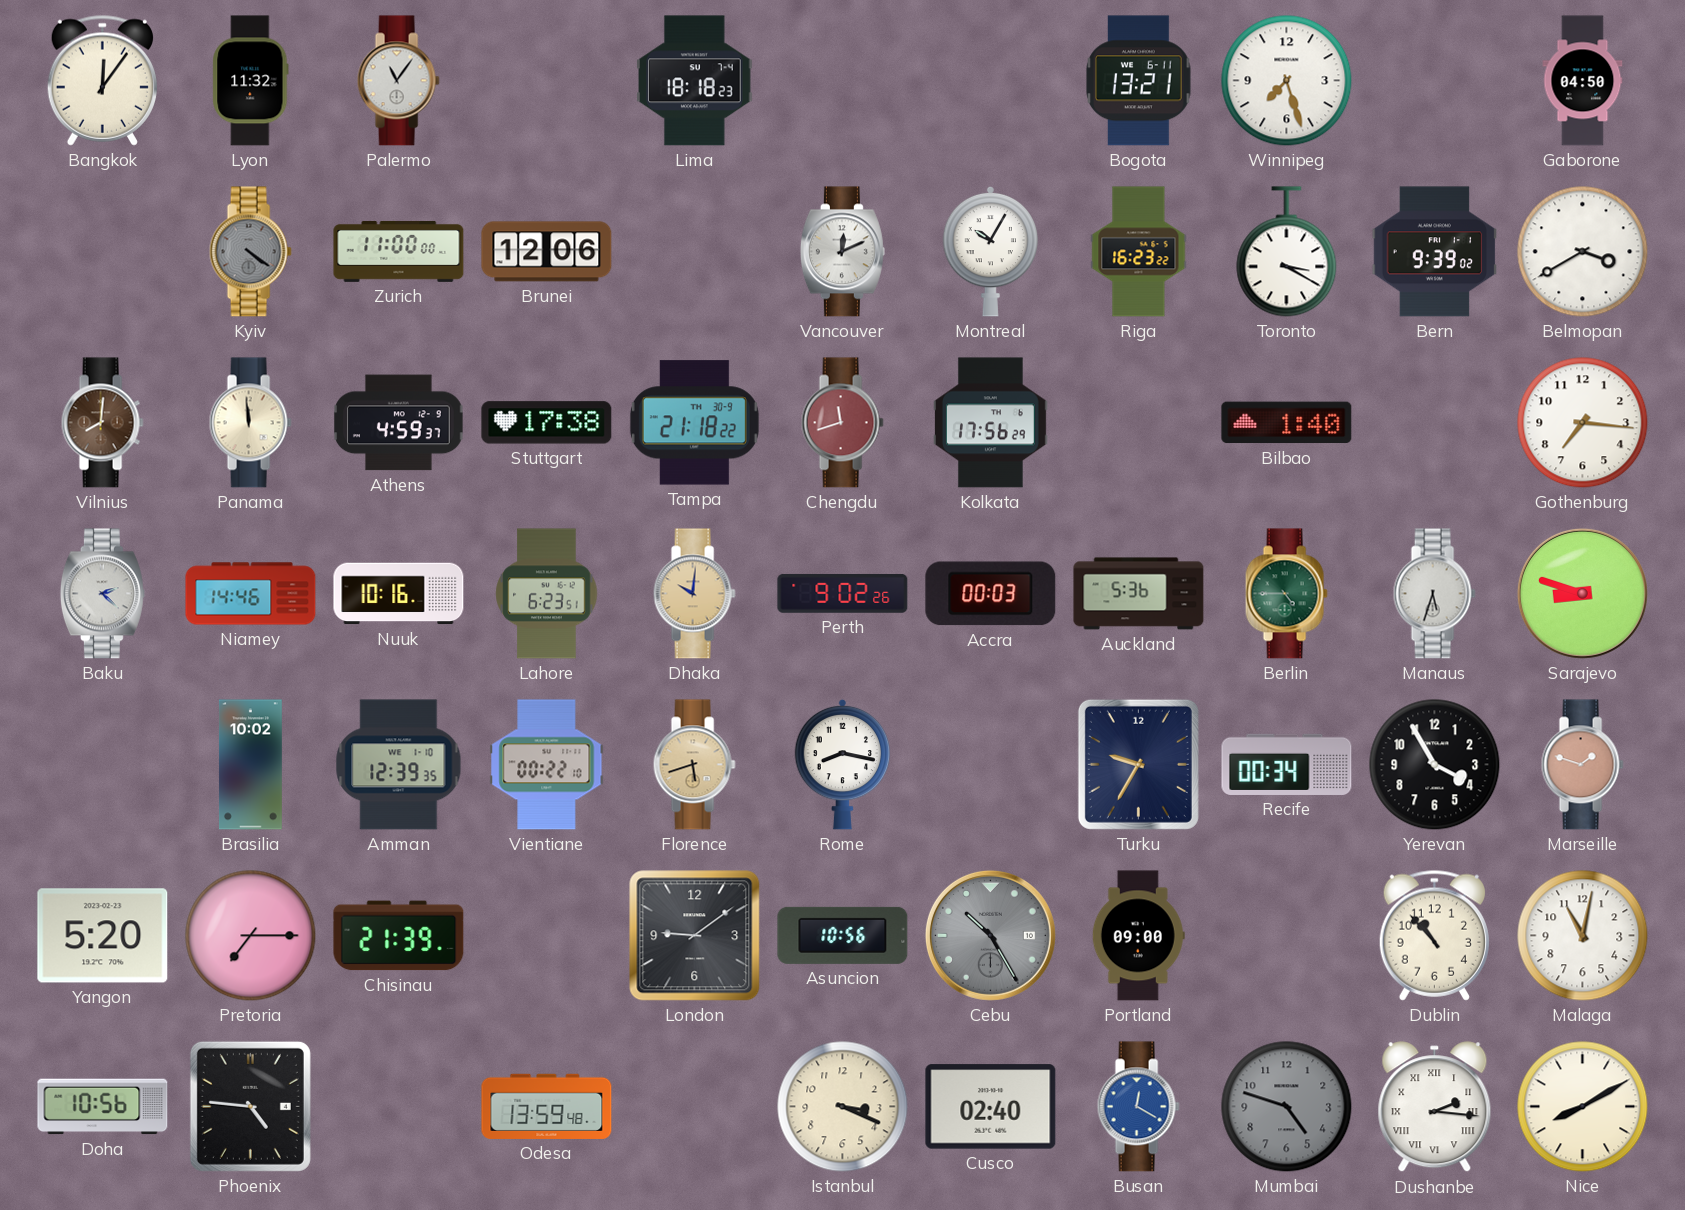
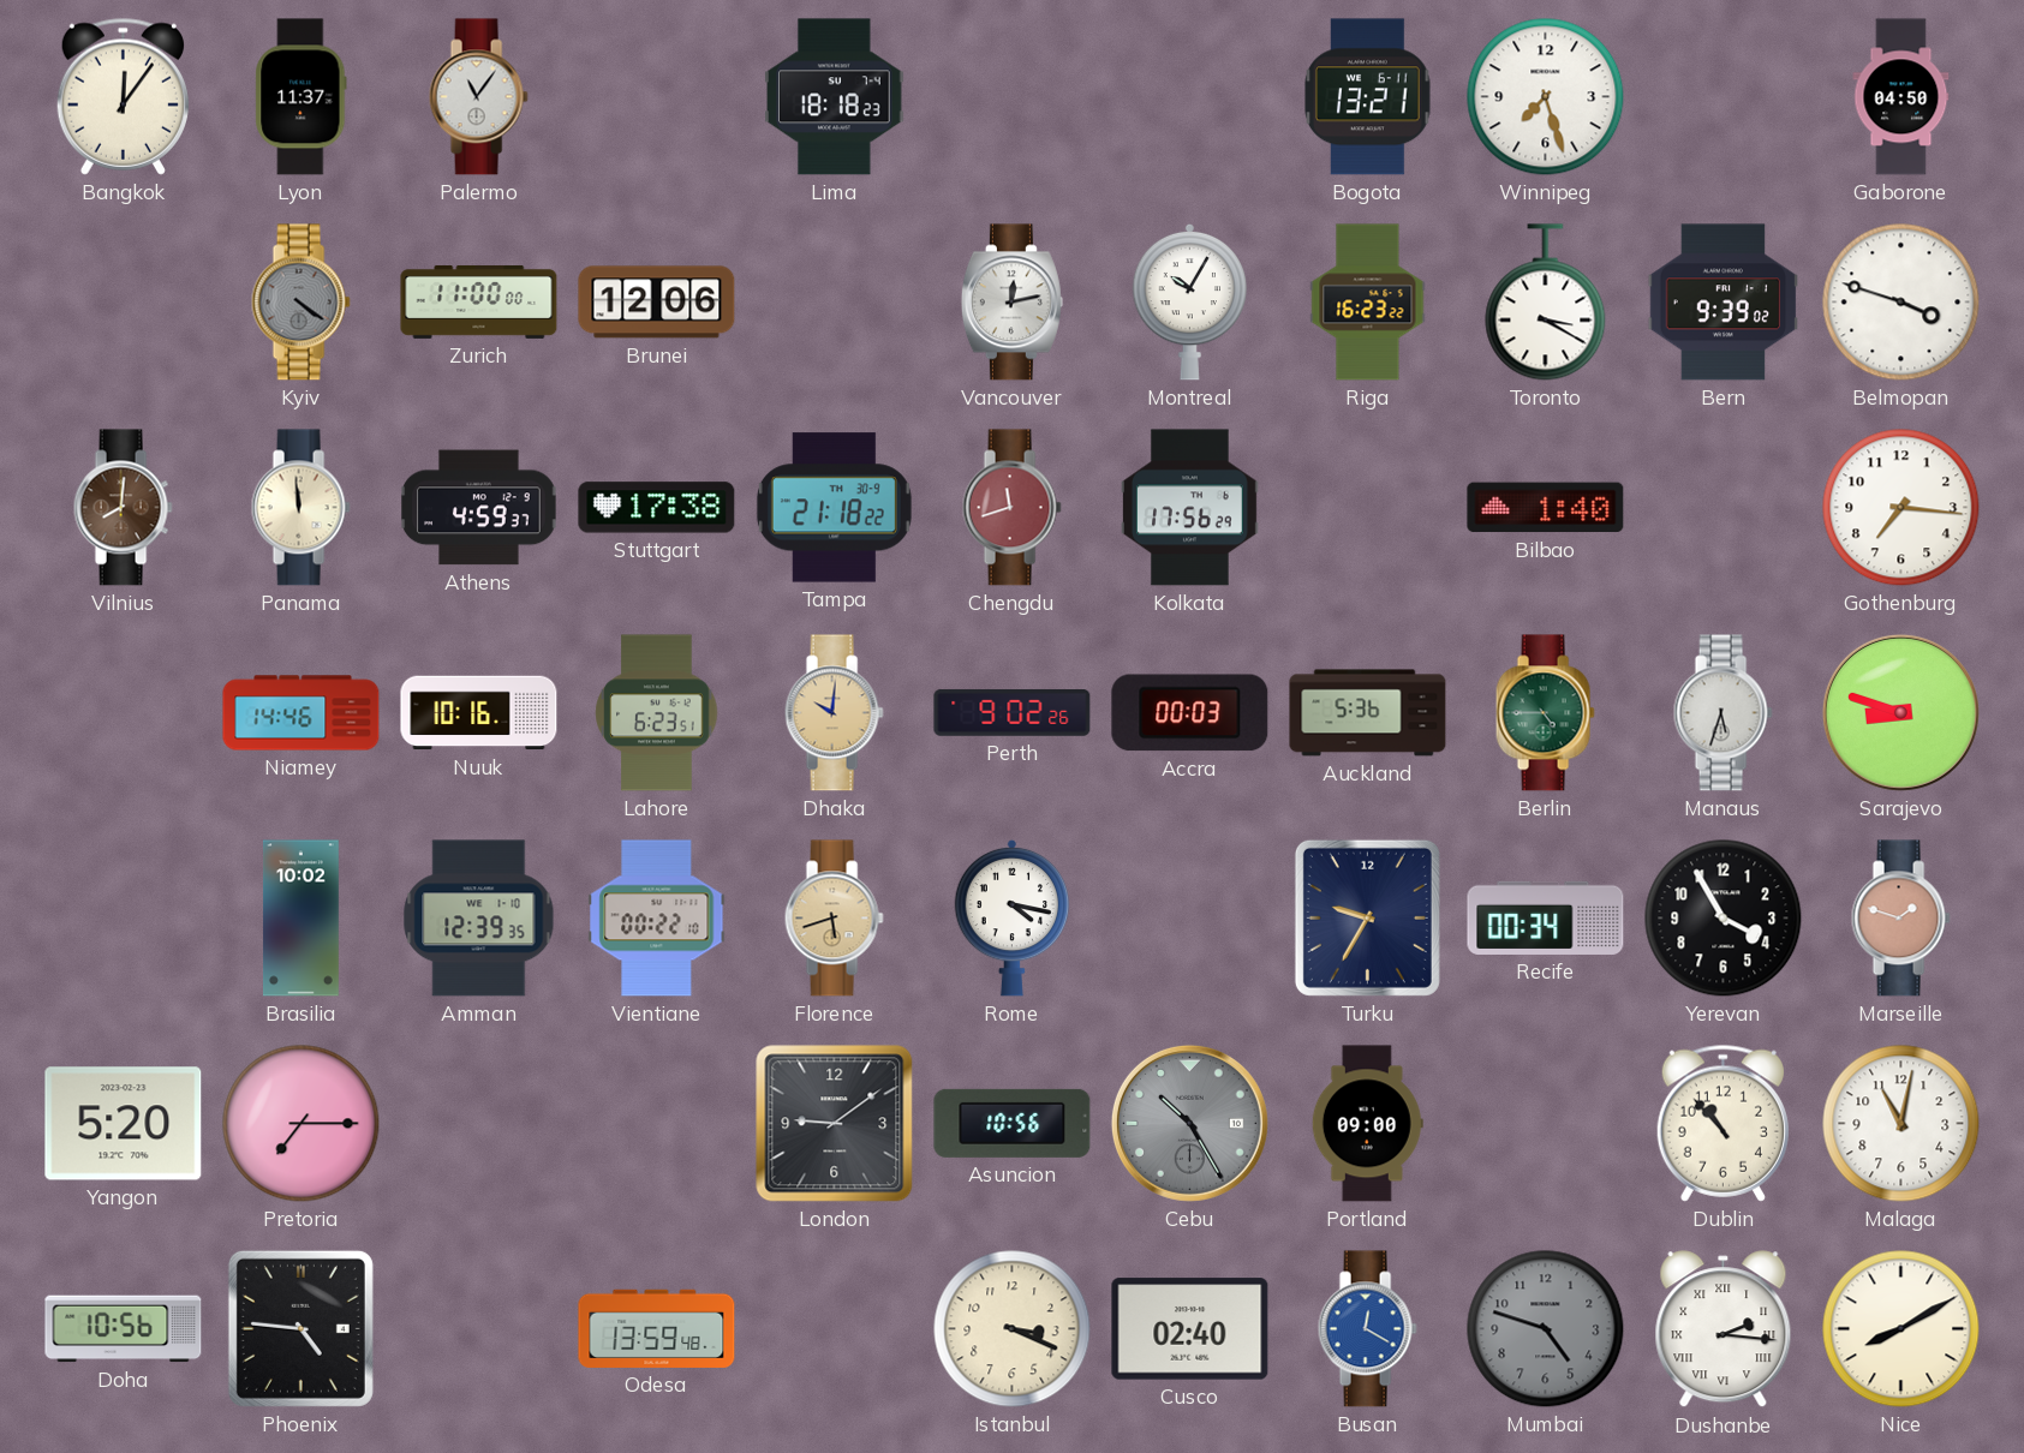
Lyon: 11:32 -> 11:37 (301, 97)
Vancouver: 12:11 -> 12:13 (1011, 303)
Belmopan: 3:40 -> 3:48 (1901, 303)
Baku: 2:22 -> none (102, 594)
Rome: 8:17 -> 4:17 (1013, 917)
Chisinau: 21:39 -> none (399, 936)
